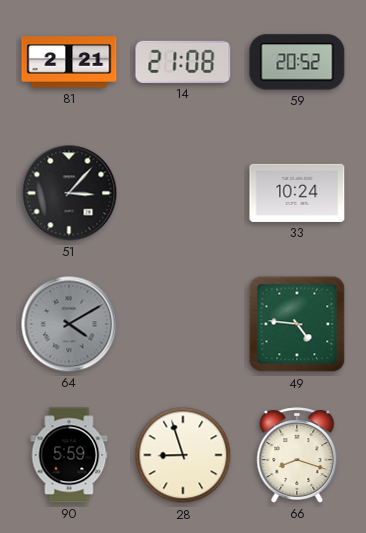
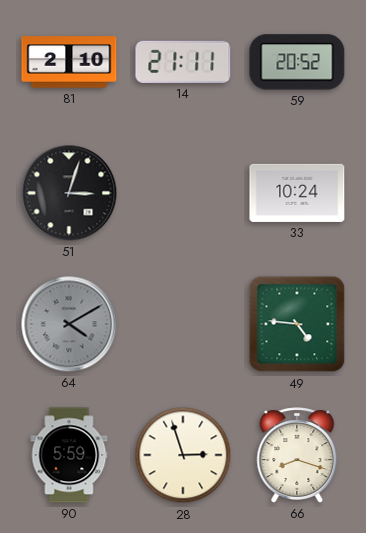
81: 2:21 -> 2:10 (69, 62)
14: 21:08 -> 21:11 (183, 62)
51: 3:07 -> 3:03 (69, 193)
28: 8:57 -> 2:57 (183, 455)
